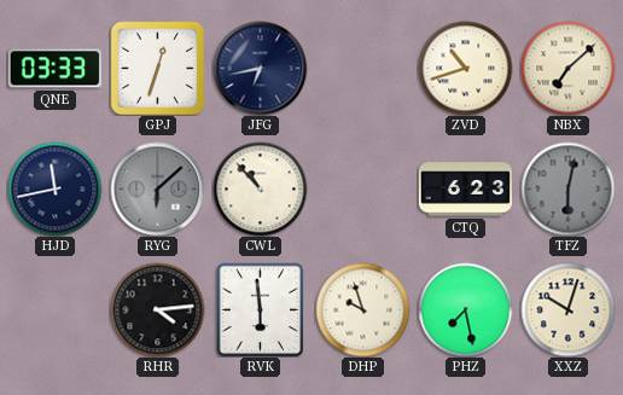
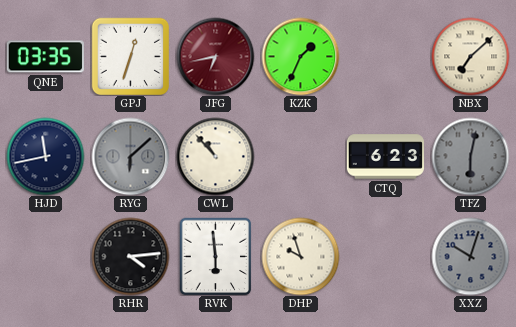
QNE: 03:33 -> 03:35 (45, 57)
JFG dial: navy -> burgundy (215, 56)
KZK: none -> 1:34 (300, 56)
ZVD: 10:42 -> none (465, 68)
PHZ: 7:28 -> none (465, 309)
XXZ dial: cream -> grey (470, 256)
